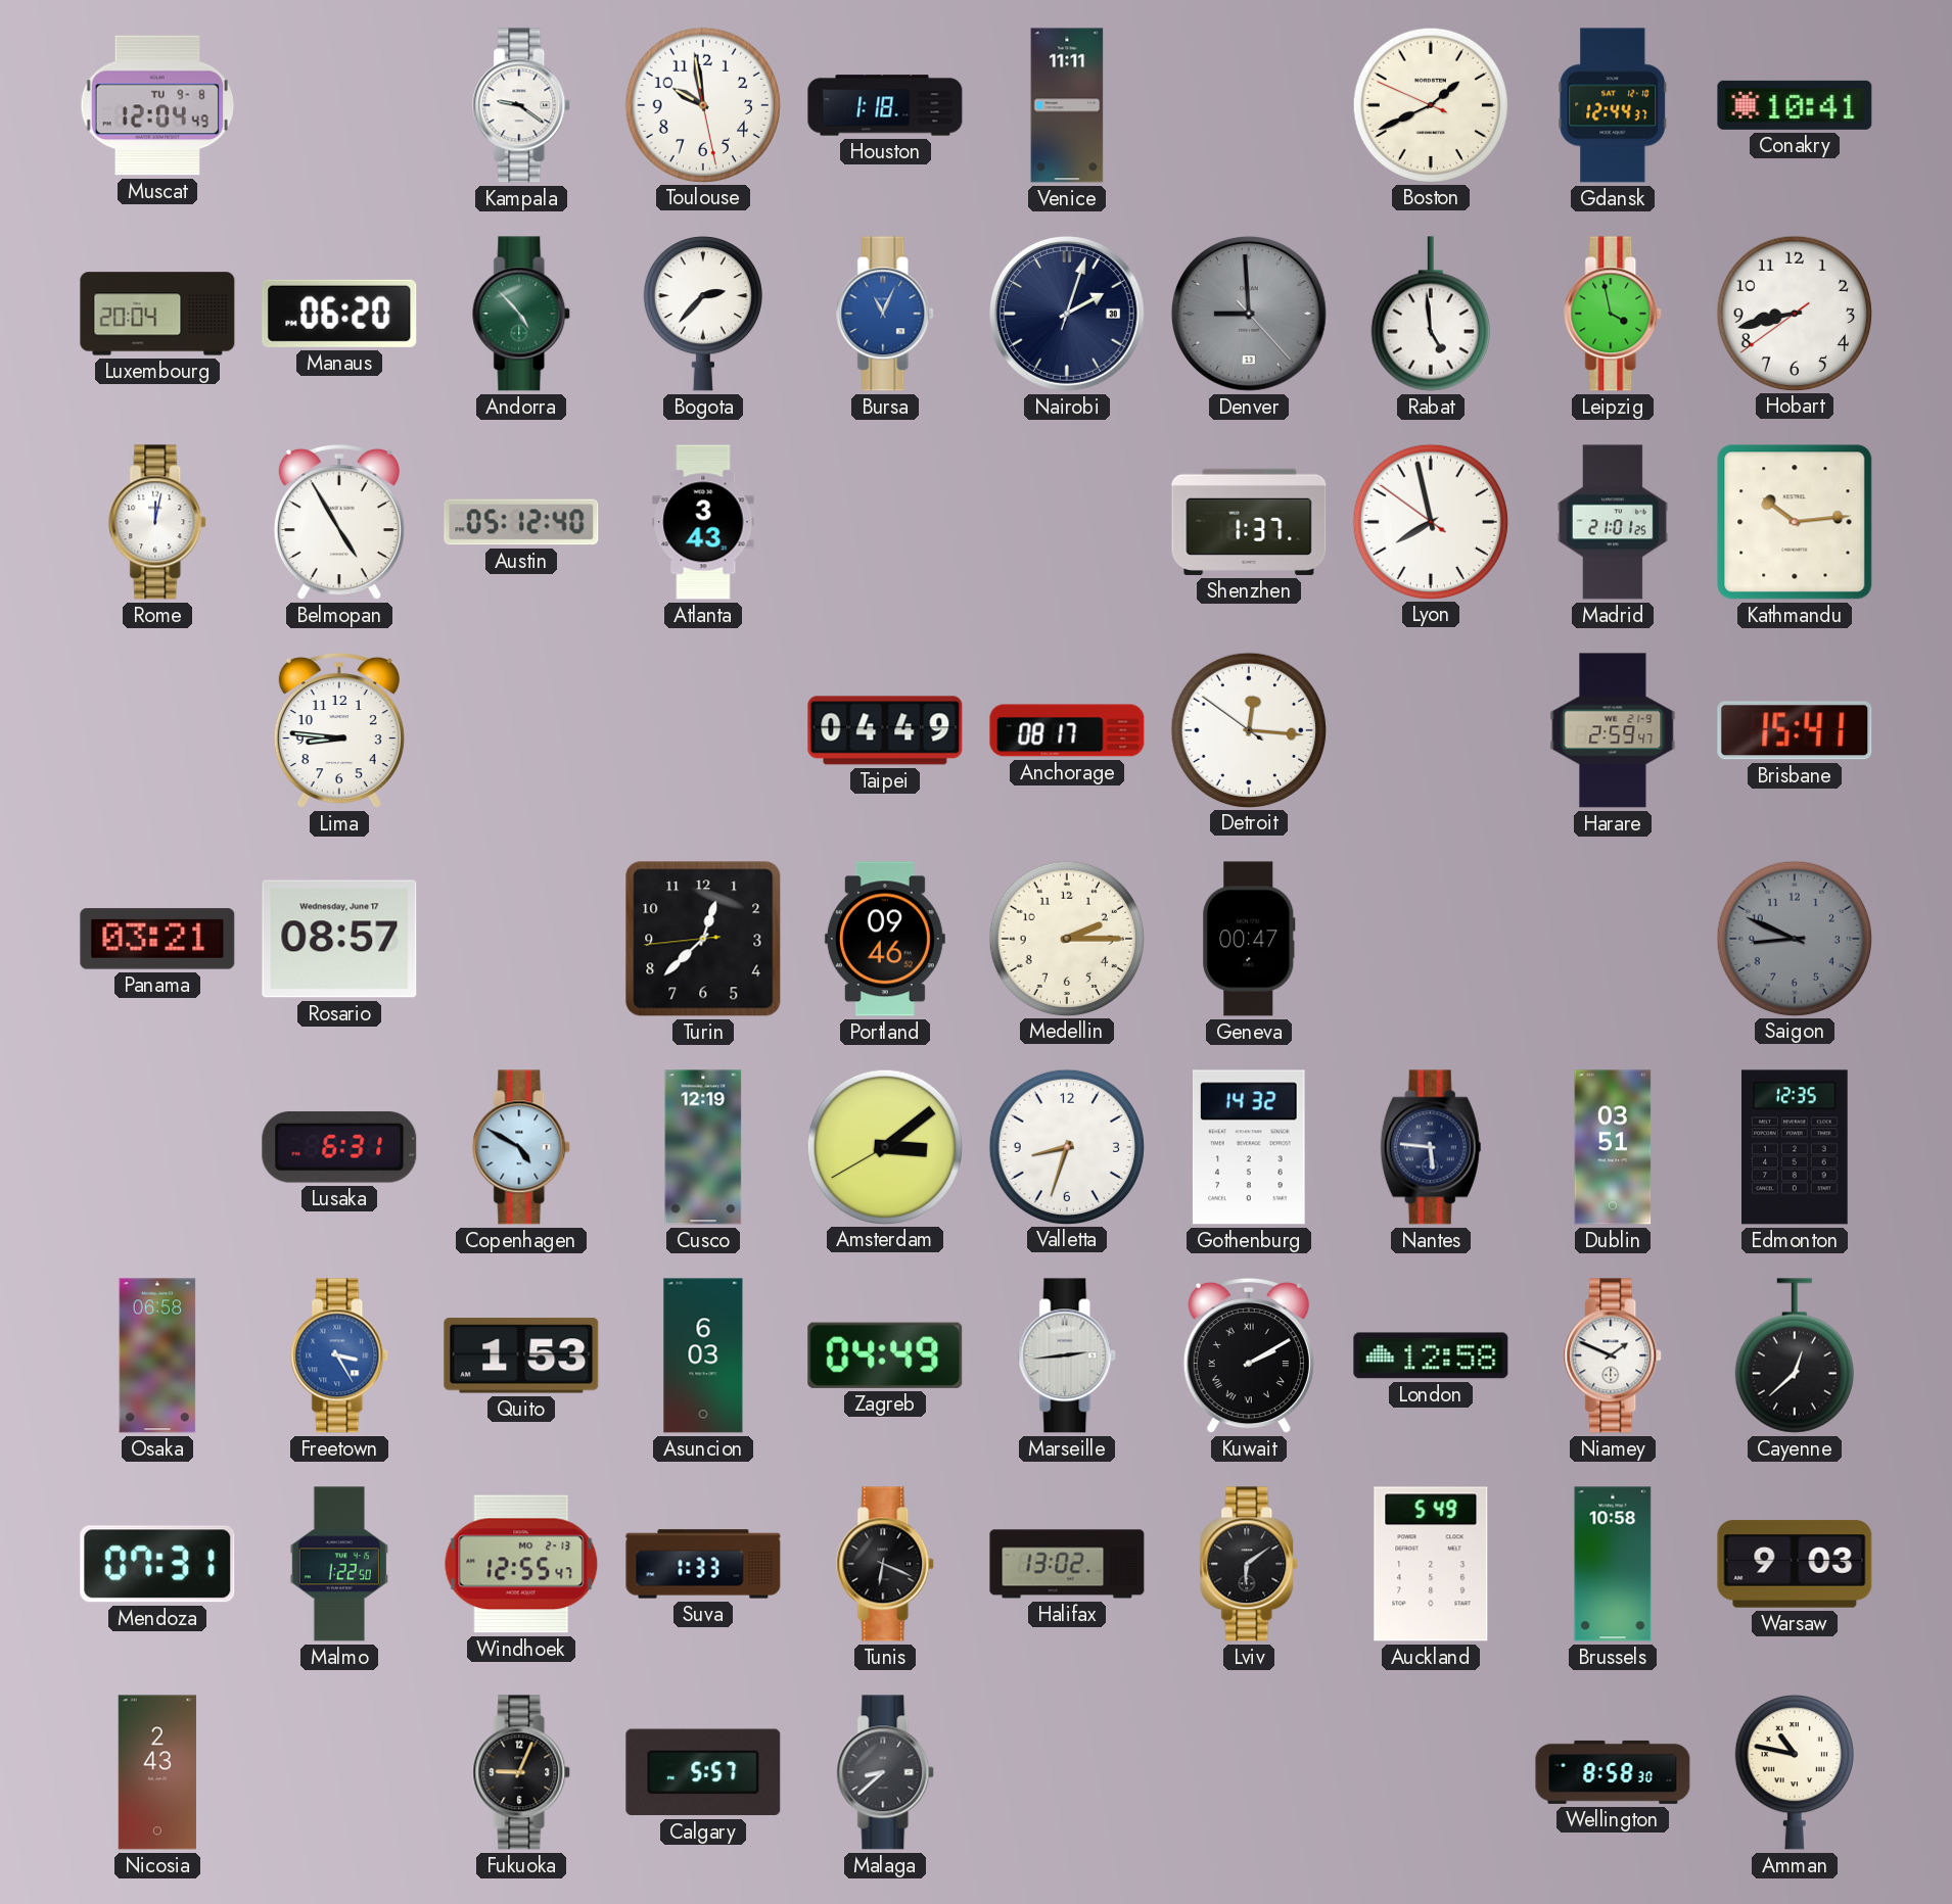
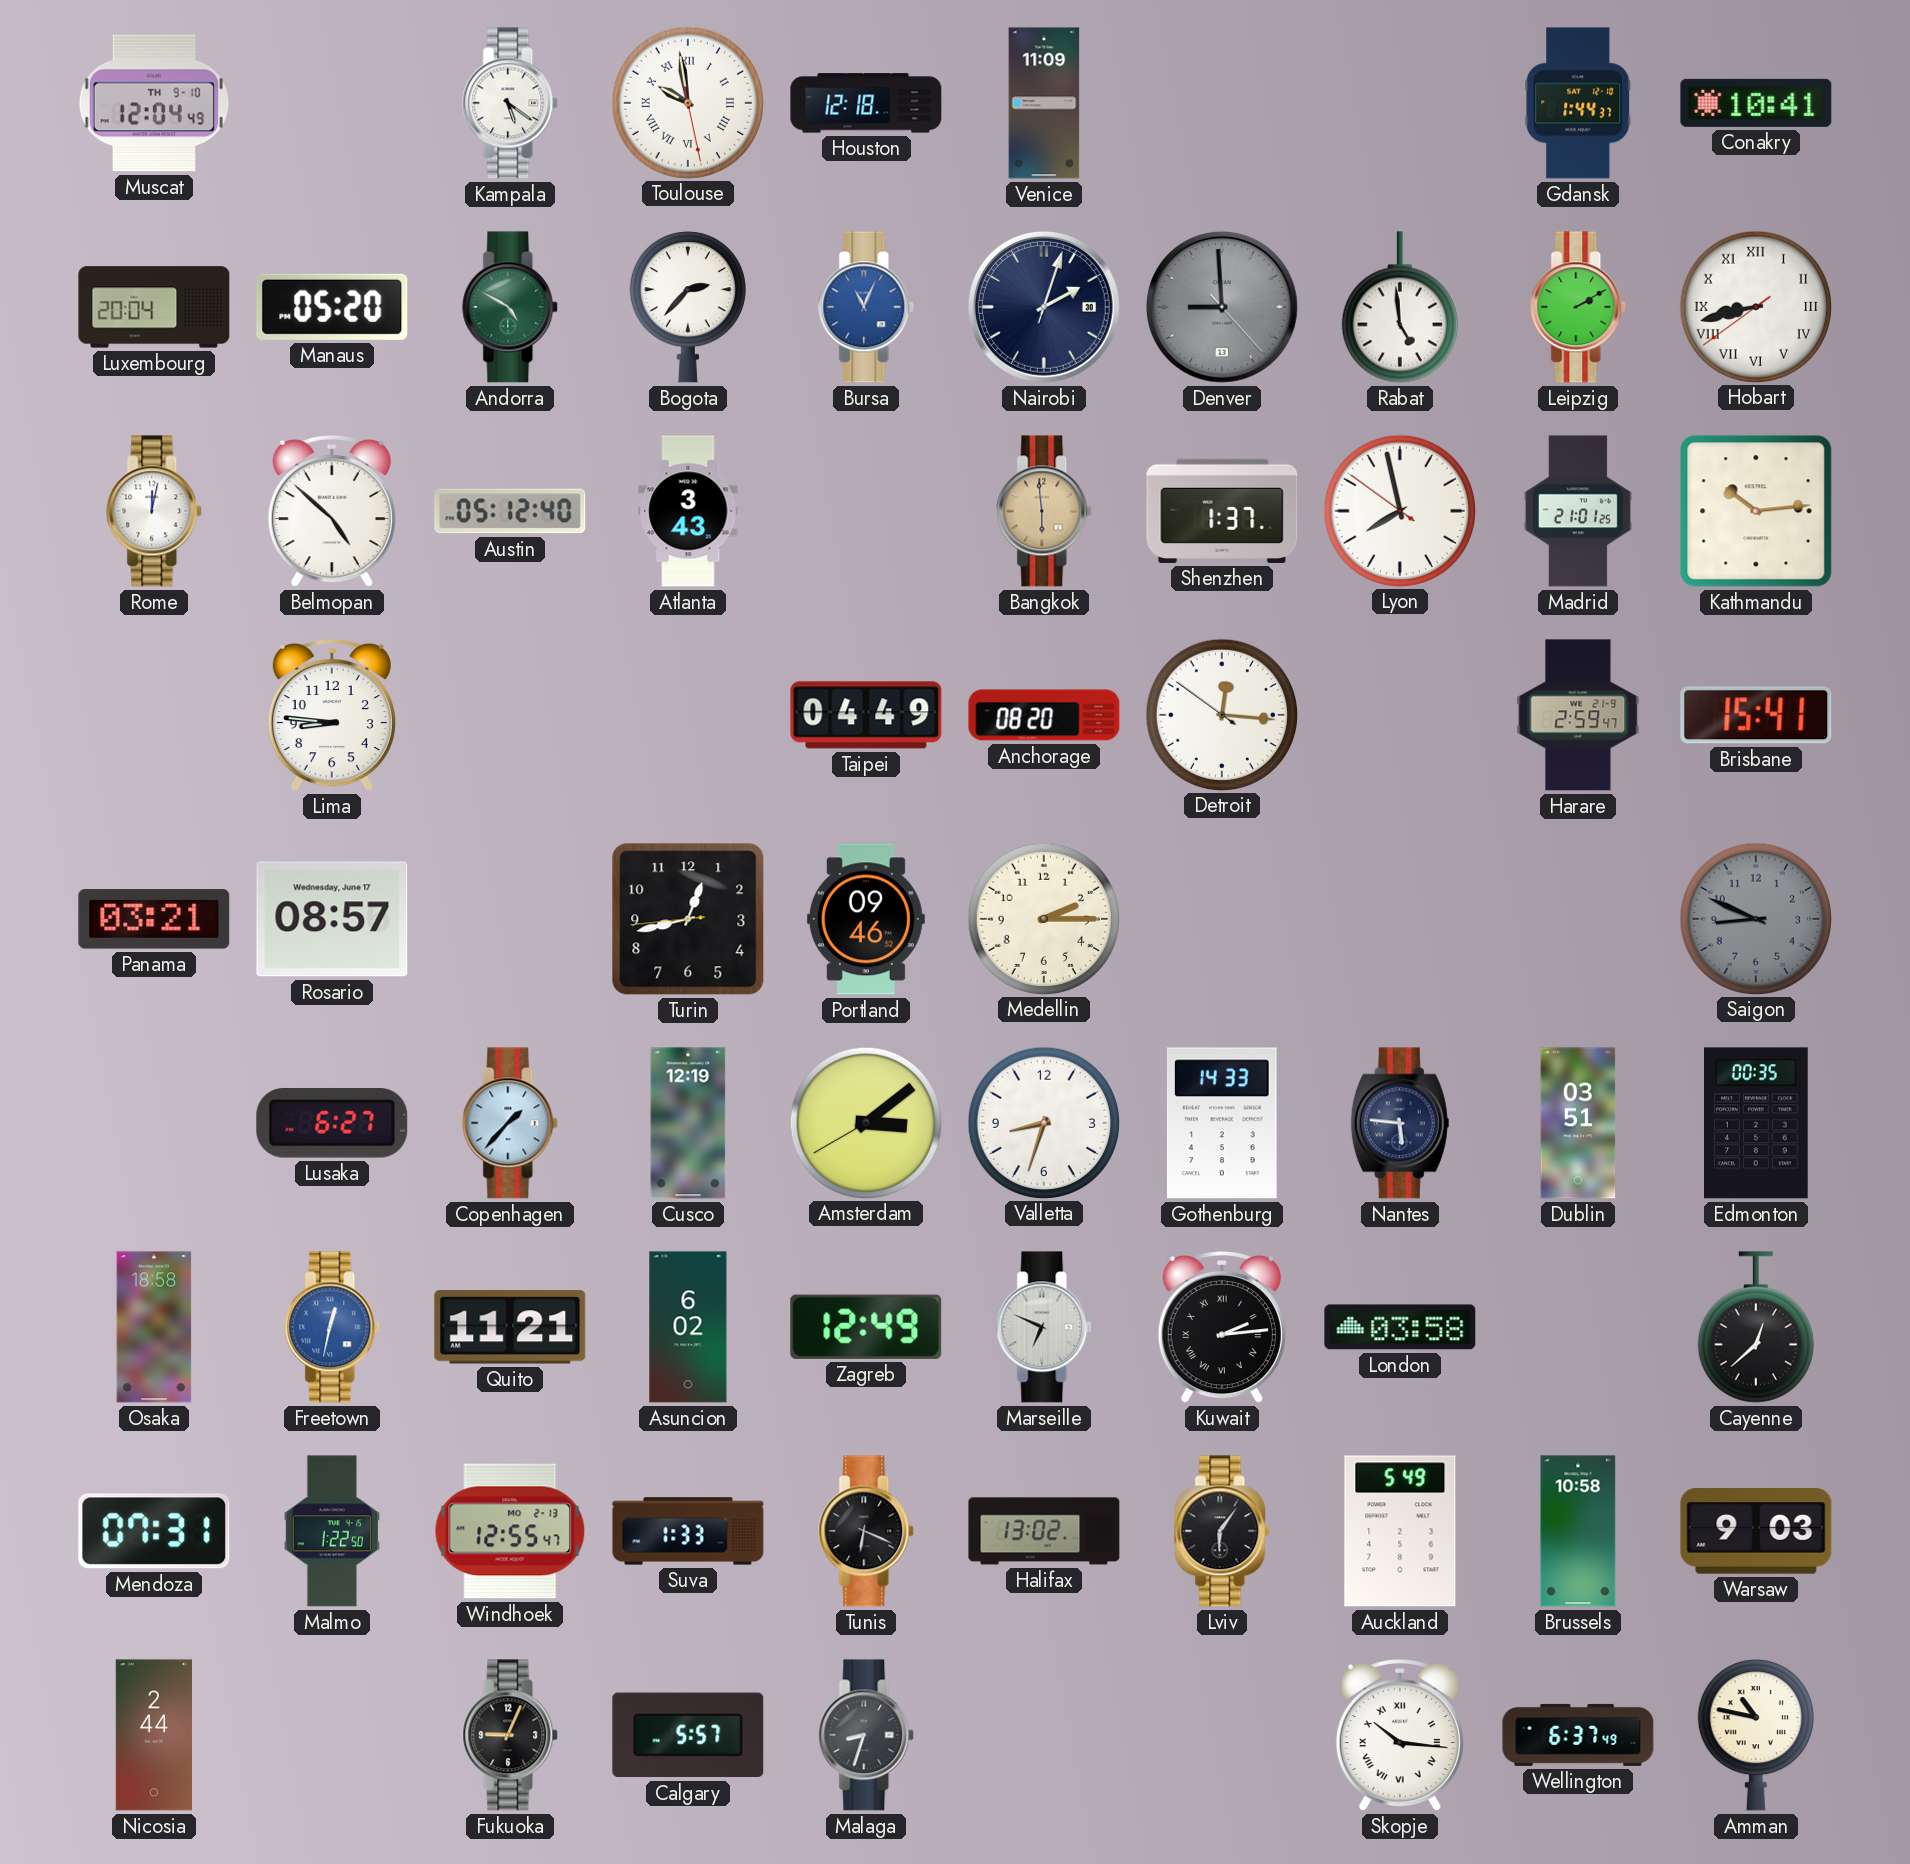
Muscat date: TU 9-8 -> TH 9-10 (154, 103)
Kampala: 9:21 -> 5:21 (511, 103)
Toulouse numerals: Arabic -> Roman (687, 102)
Houston: 1:18 -> 12:18 (866, 103)
Venice: 11:11 -> 11:09 (1044, 103)
Boston: 1:40 -> none (1430, 104)
Gdansk: 12:44 -> 1:44 (1578, 103)
Manaus: 06:20 -> 05:20 (332, 307)
Andorra: 4:53 -> 4:50 (511, 307)
Leipzig: 3:58 -> 2:10 (1579, 307)
Hobart numerals: Arabic -> Roman (1755, 306)
Belmopan: 4:55 -> 4:52 (332, 511)
Bangkok: none -> 5:59 (1045, 511)
Anchorage: 08:17 -> 08:20 (1044, 715)
Turin: 12:37 -> 12:42 (688, 919)
Geneva: 00:47 -> none (1249, 939)
Lusaka: 6:31 -> 6:27 (332, 1123)
Copenhagen: 4:50 -> 1:37 (511, 1123)
Gothenburg: 14:32 -> 14:33 (1222, 1123)
Edmonton: 12:35 -> 00:35 (1756, 1123)
Osaka: 06:58 -> 18:58 (154, 1327)
Freetown: 3:25 -> 12:32 (333, 1327)
Quito: 1:53 -> 11:21 (510, 1327)
Asuncion: 6:03 -> 6:02 (688, 1327)
Zagreb: 04:49 -> 12:49 (866, 1327)
Marseille: 2:44 -> 6:49 (1045, 1327)
Kuwait: 2:10 -> 2:14 (1222, 1327)
London: 12:58 -> 03:58 (1400, 1327)
Niamey: 1:49 -> none (1614, 1355)
Lviv: 6:09 -> 6:06 (1223, 1531)
Nicosia: 2:43 -> 2:44 (154, 1735)
Malaga: 8:38 -> 8:33 (867, 1735)
Skopje: none -> 10:16 (1400, 1735)
Wellington: 8:58 -> 6:37 (1578, 1735)
